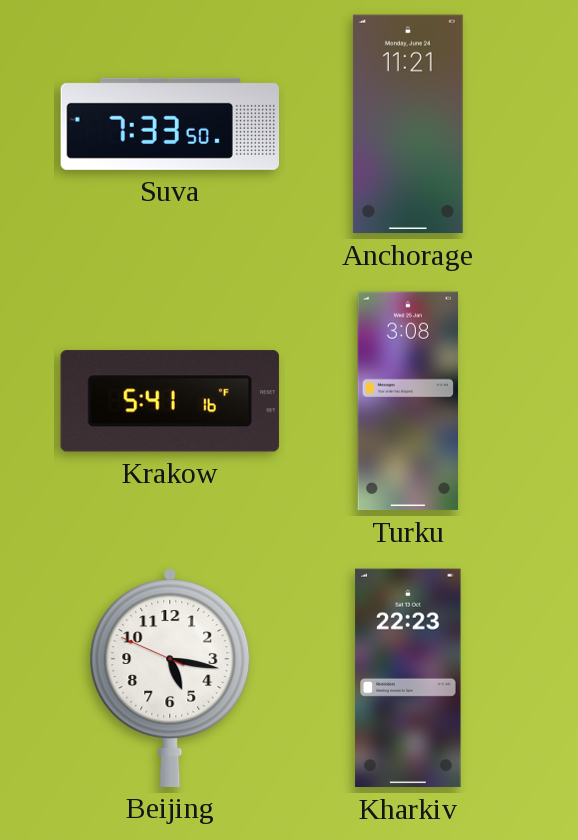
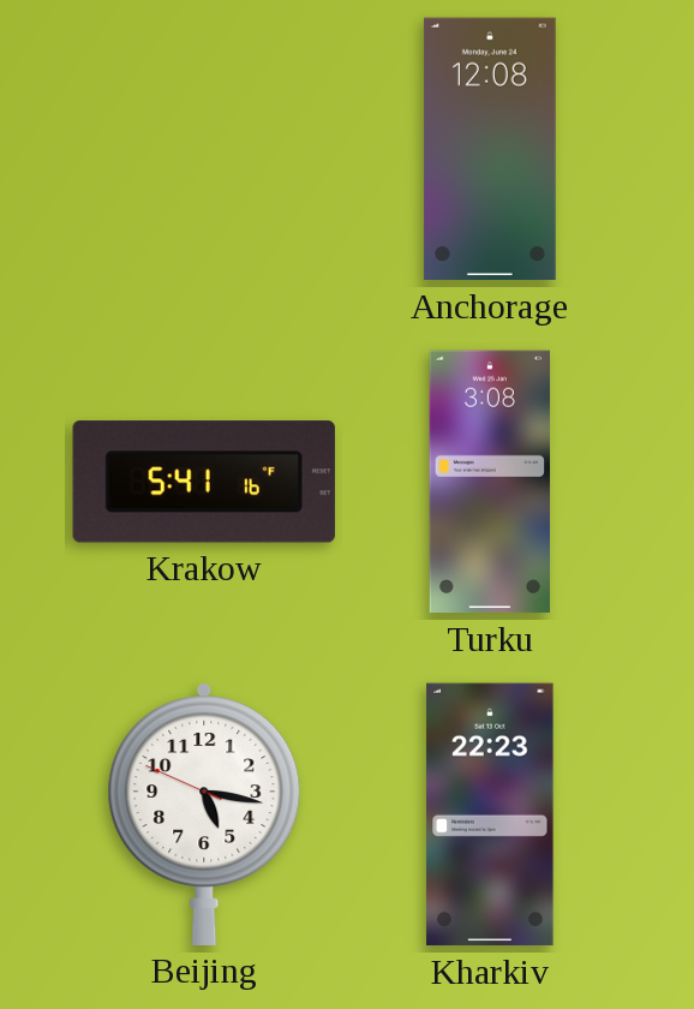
Suva: 7:33 -> none (169, 124)
Anchorage: 11:21 -> 12:08 (490, 149)
